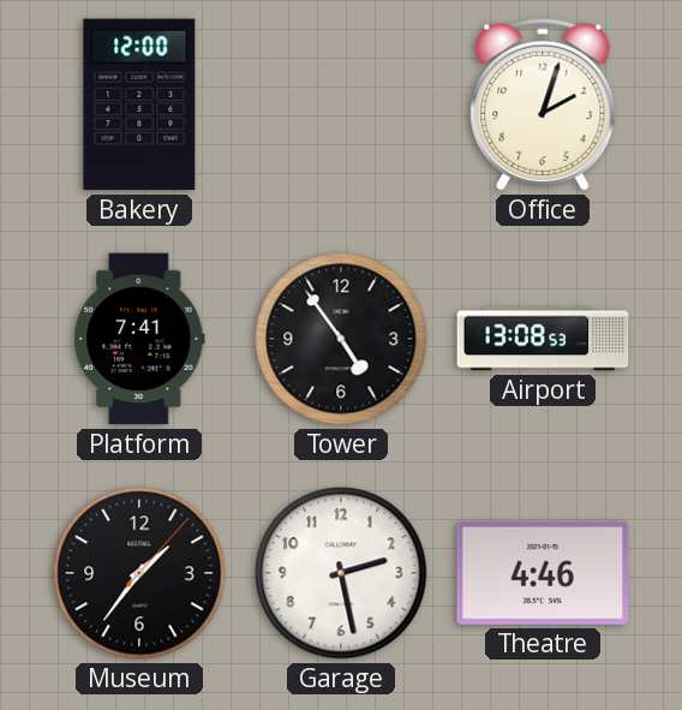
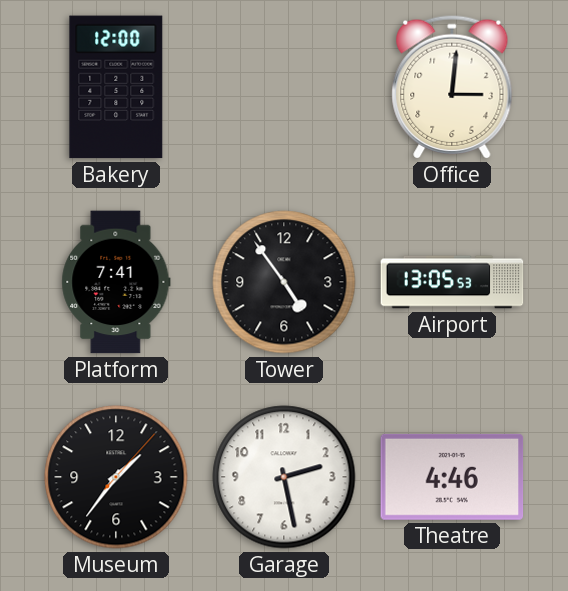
Office: 2:03 -> 3:01 (452, 87)
Airport: 13:08 -> 13:05 (452, 282)
